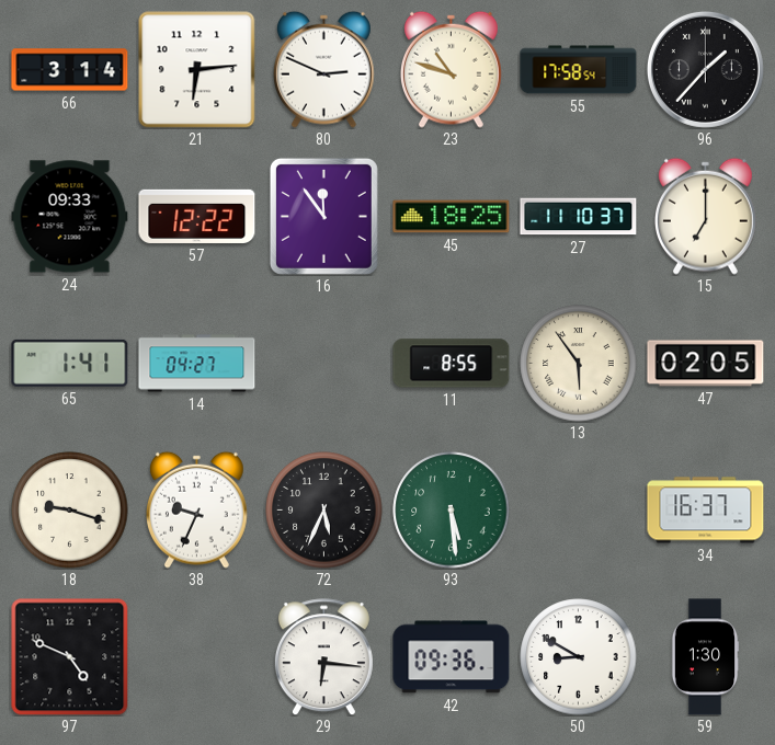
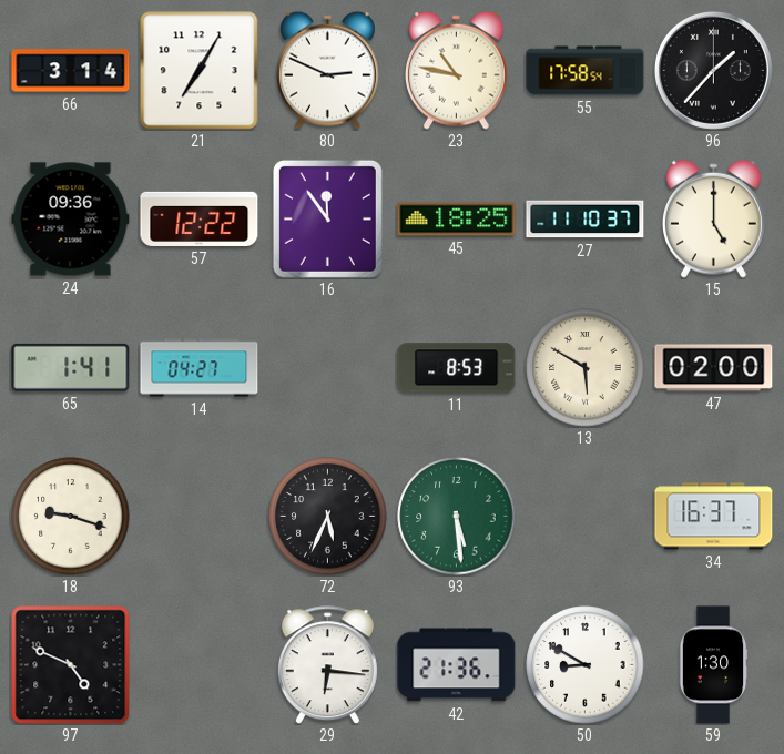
21: 6:14 -> 7:05 (200, 71)
23: 10:48 -> 10:47 (456, 70)
24: 09:33 -> 09:36 (71, 220)
15: 7:00 -> 5:00 (713, 218)
11: 8:55 -> 8:53 (457, 368)
13: 5:54 -> 5:50 (586, 368)
47: 02:05 -> 02:00 (714, 368)
38: 9:34 -> none (196, 509)
42: 09:36 -> 21:36 (457, 665)
